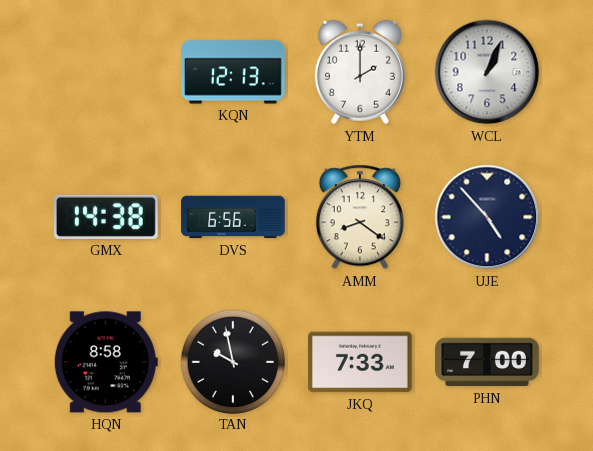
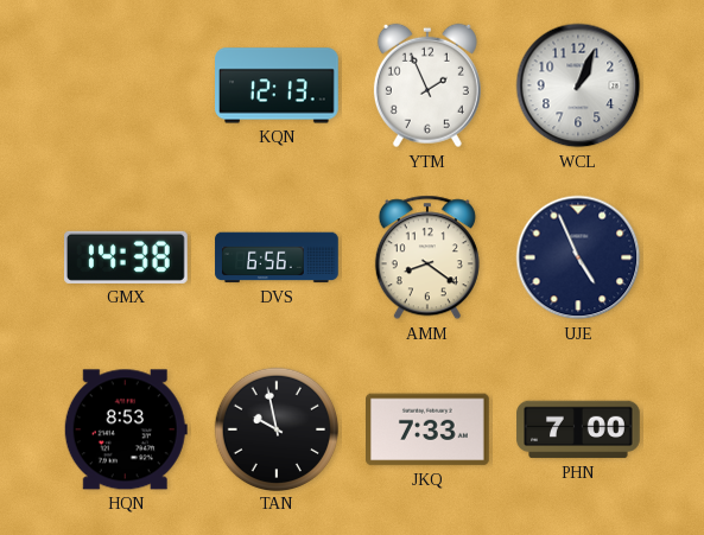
YTM: 2:00 -> 1:56 (427, 85)
UJE: 4:53 -> 4:56 (578, 257)
HQN: 8:58 -> 8:53 (126, 429)
